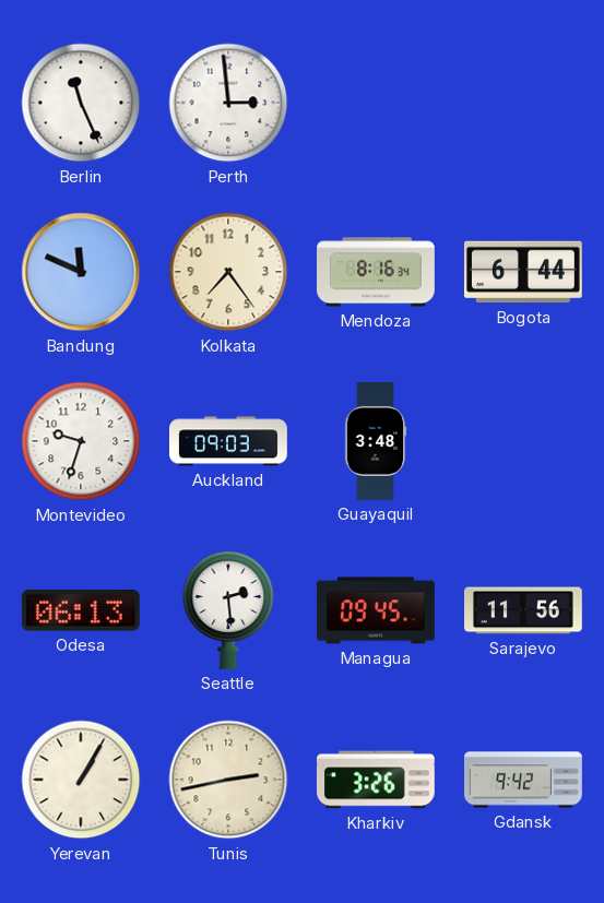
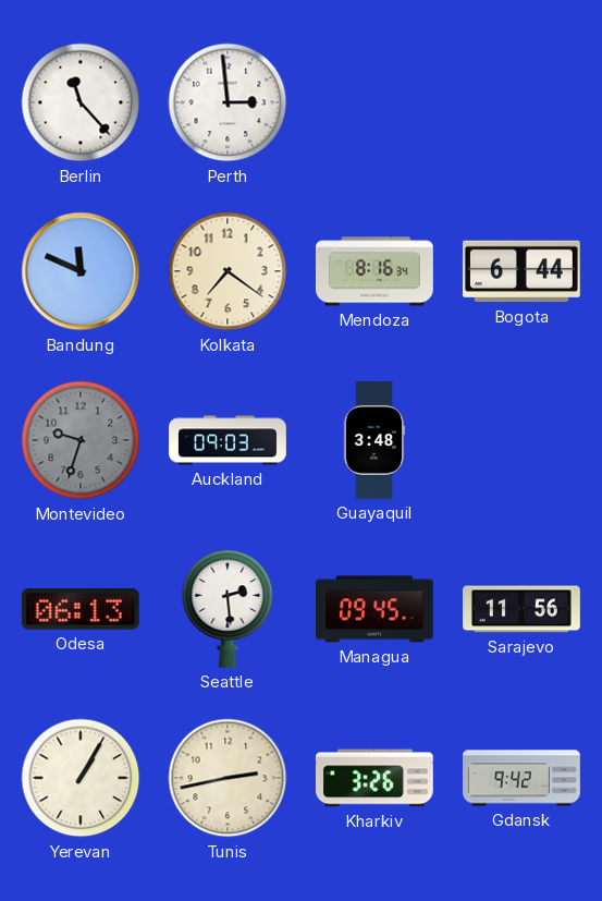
Berlin: 11:26 -> 11:23 (81, 102)
Kolkata: 7:24 -> 7:21 (228, 271)
Montevideo dial: white -> grey (81, 440)
